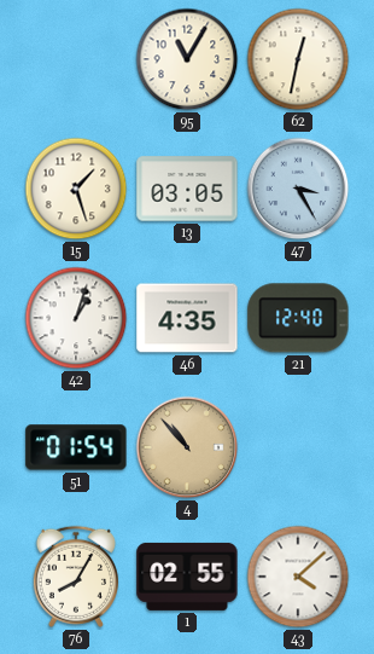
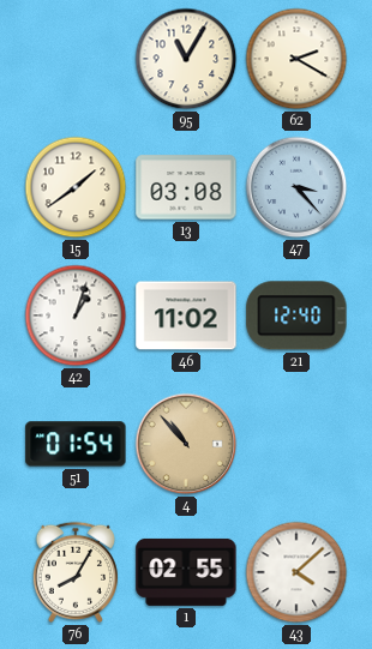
62: 12:32 -> 2:20 (296, 59)
15: 1:27 -> 1:39 (76, 187)
13: 03:05 -> 03:08 (186, 187)
47: 3:25 -> 3:23 (296, 187)
46: 4:35 -> 11:02 (186, 316)
